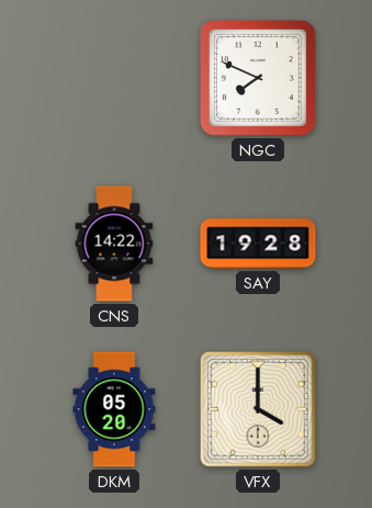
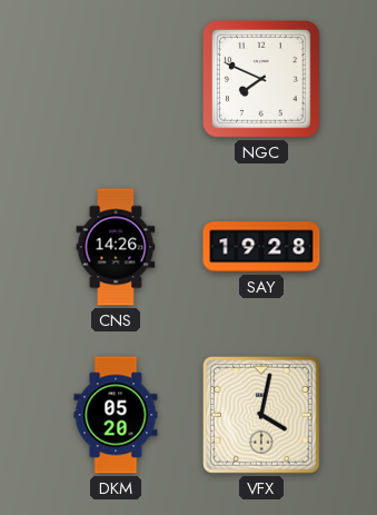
CNS: 14:22 -> 14:26 (116, 247)
VFX: 4:00 -> 4:02 (261, 415)
